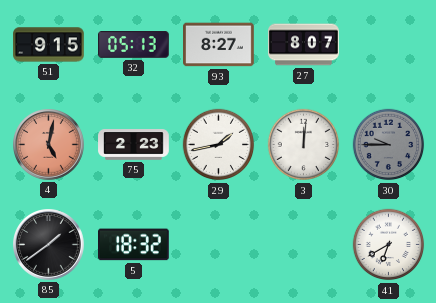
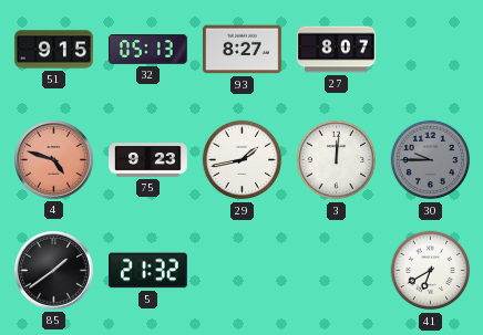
4: 5:02 -> 4:48 (54, 160)
75: 2:23 -> 9:23 (148, 160)
5: 18:32 -> 21:32 (148, 271)
